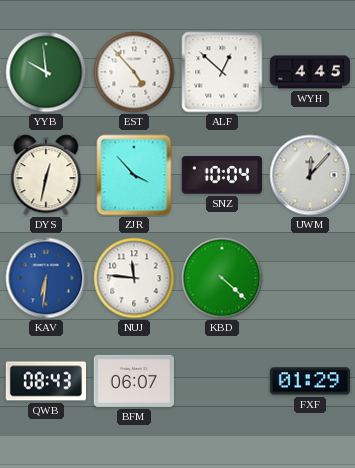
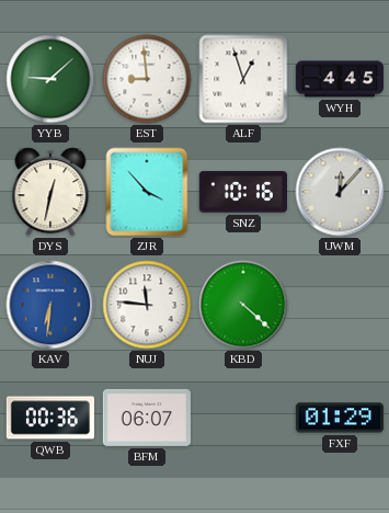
YYB: 9:59 -> 9:08 (50, 79)
EST: 4:53 -> 8:59 (147, 79)
ALF: 12:52 -> 12:57 (243, 79)
SNZ: 10:04 -> 10:16 (243, 192)
QWB: 08:43 -> 00:36 (49, 418)
